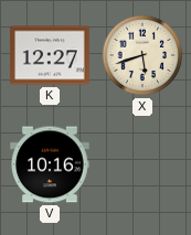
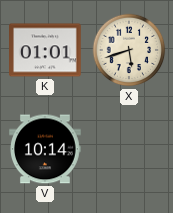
K: 12:27 -> 01:01 (46, 50)
V: 10:16 -> 10:14 (46, 149)
